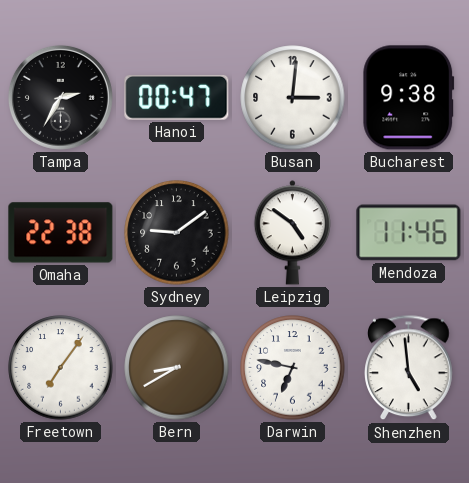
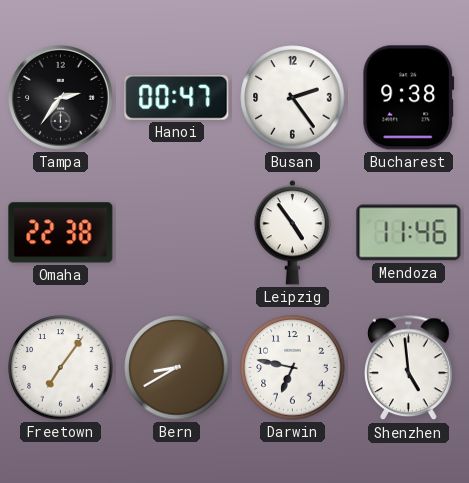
Tampa: 2:35 -> 2:36 (60, 97)
Busan: 3:01 -> 2:24 (293, 98)
Sydney: 9:09 -> none (177, 233)
Leipzig: 4:51 -> 4:54 (292, 233)
